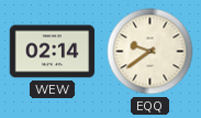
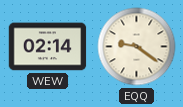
EQQ: 9:39 -> 9:21 (137, 47)
